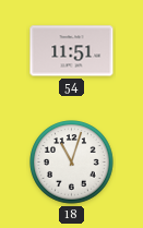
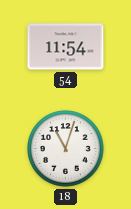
54: 11:51 -> 11:54 (66, 47)
